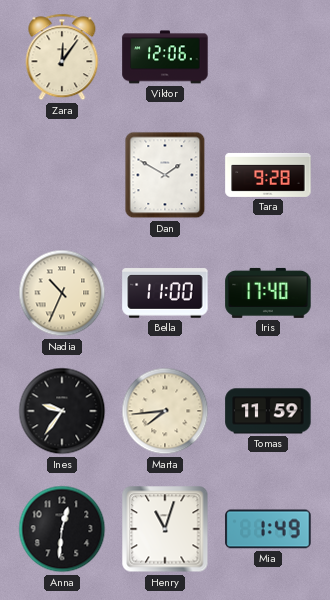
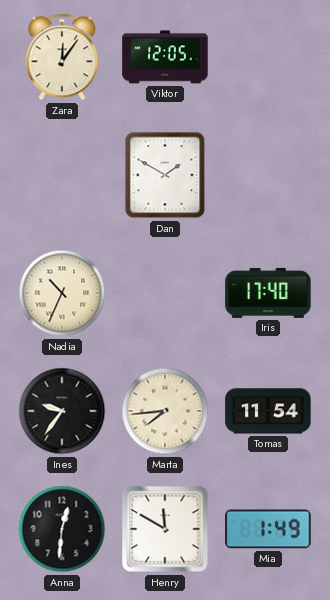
Viktor: 12:06 -> 12:05 (165, 57)
Tara: 9:28 -> none (268, 175)
Bella: 11:00 -> none (165, 293)
Tomas: 11:59 -> 11:54 (268, 411)
Henry: 11:03 -> 11:50 (165, 529)
